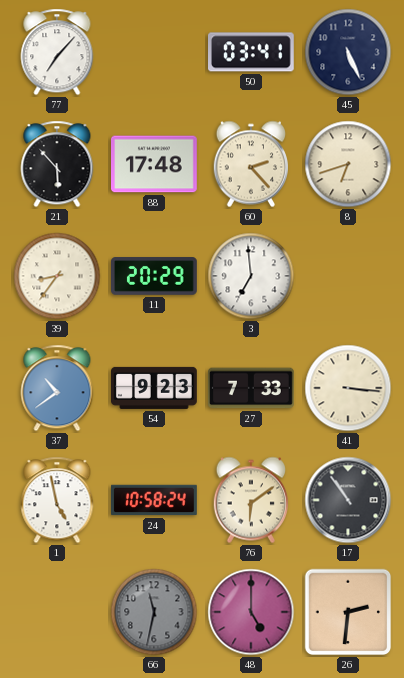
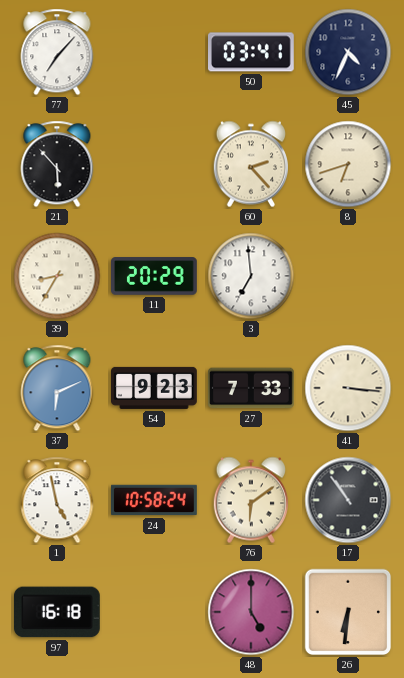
45: 5:26 -> 4:34 (348, 52)
88: 17:48 -> none (155, 164)
39: 8:36 -> 8:35 (57, 276)
37: 10:39 -> 6:11 (57, 388)
97: none -> 16:18 (57, 612)
66: 11:32 -> none (154, 612)
26: 2:31 -> 6:31 (348, 612)
